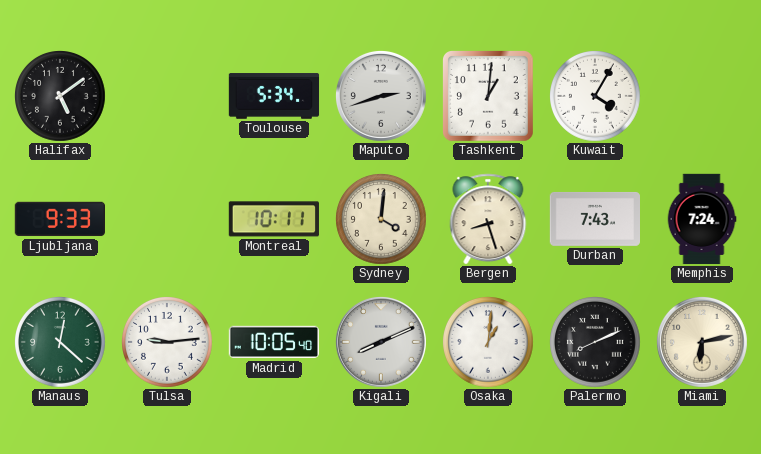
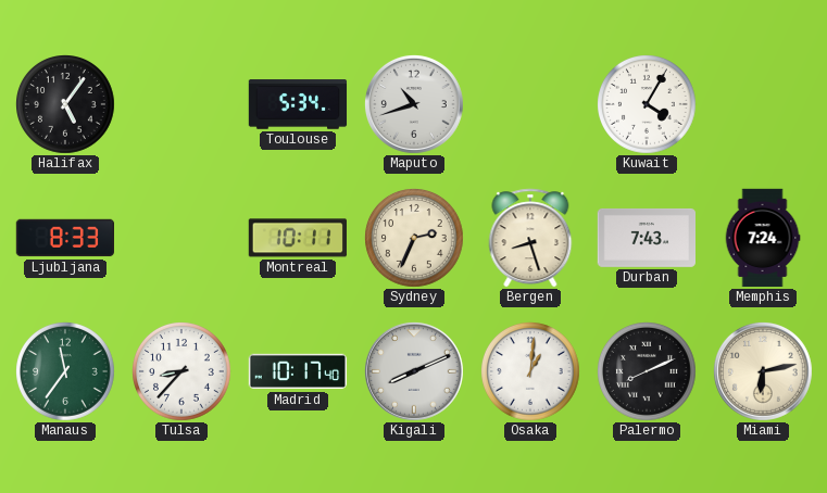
Halifax: 5:09 -> 5:06 (66, 105)
Maputo: 2:42 -> 10:42 (414, 104)
Tashkent: 1:01 -> none (488, 96)
Ljubljana: 9:33 -> 8:33 (64, 238)
Sydney: 4:01 -> 2:34 (415, 239)
Manaus: 12:22 -> 11:36 (66, 372)
Tulsa: 9:14 -> 8:37 (183, 372)
Madrid: 10:05 -> 10:17 (298, 371)
